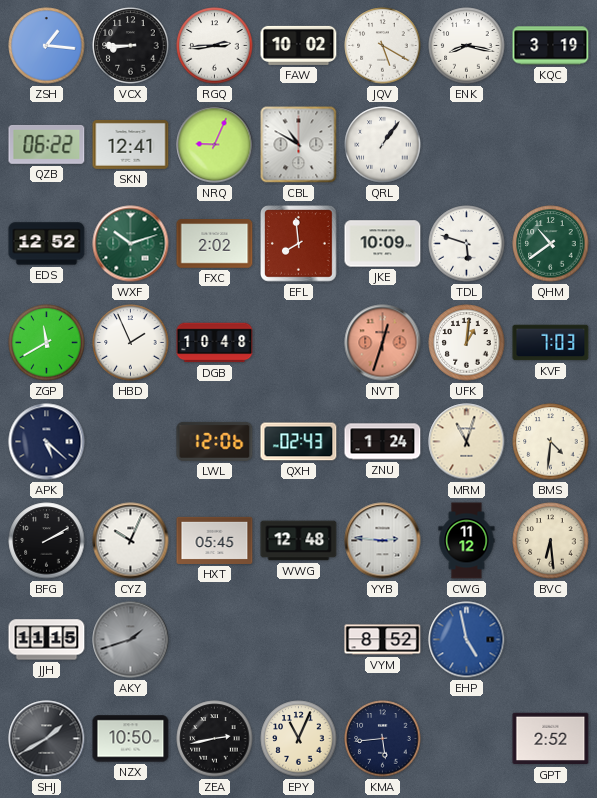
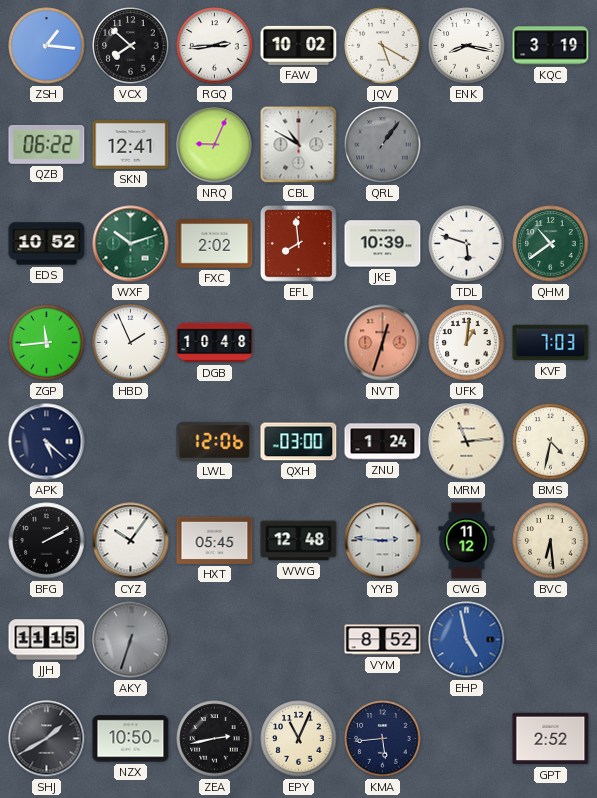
VCX: 8:45 -> 7:52 (131, 46)
QRL dial: white -> grey (383, 145)
EDS: 12:52 -> 10:52 (47, 244)
JKE: 10:09 -> 10:39 (383, 244)
ZGP: 11:40 -> 11:44 (47, 343)
QXH: 02:43 -> 03:00 (299, 442)
MRM: 11:03 -> 11:14 (467, 442)
BMS: 4:31 -> 4:32 (551, 442)
CYZ: 10:04 -> 10:06 (131, 541)
AKY: 1:42 -> 6:33 (131, 640)
